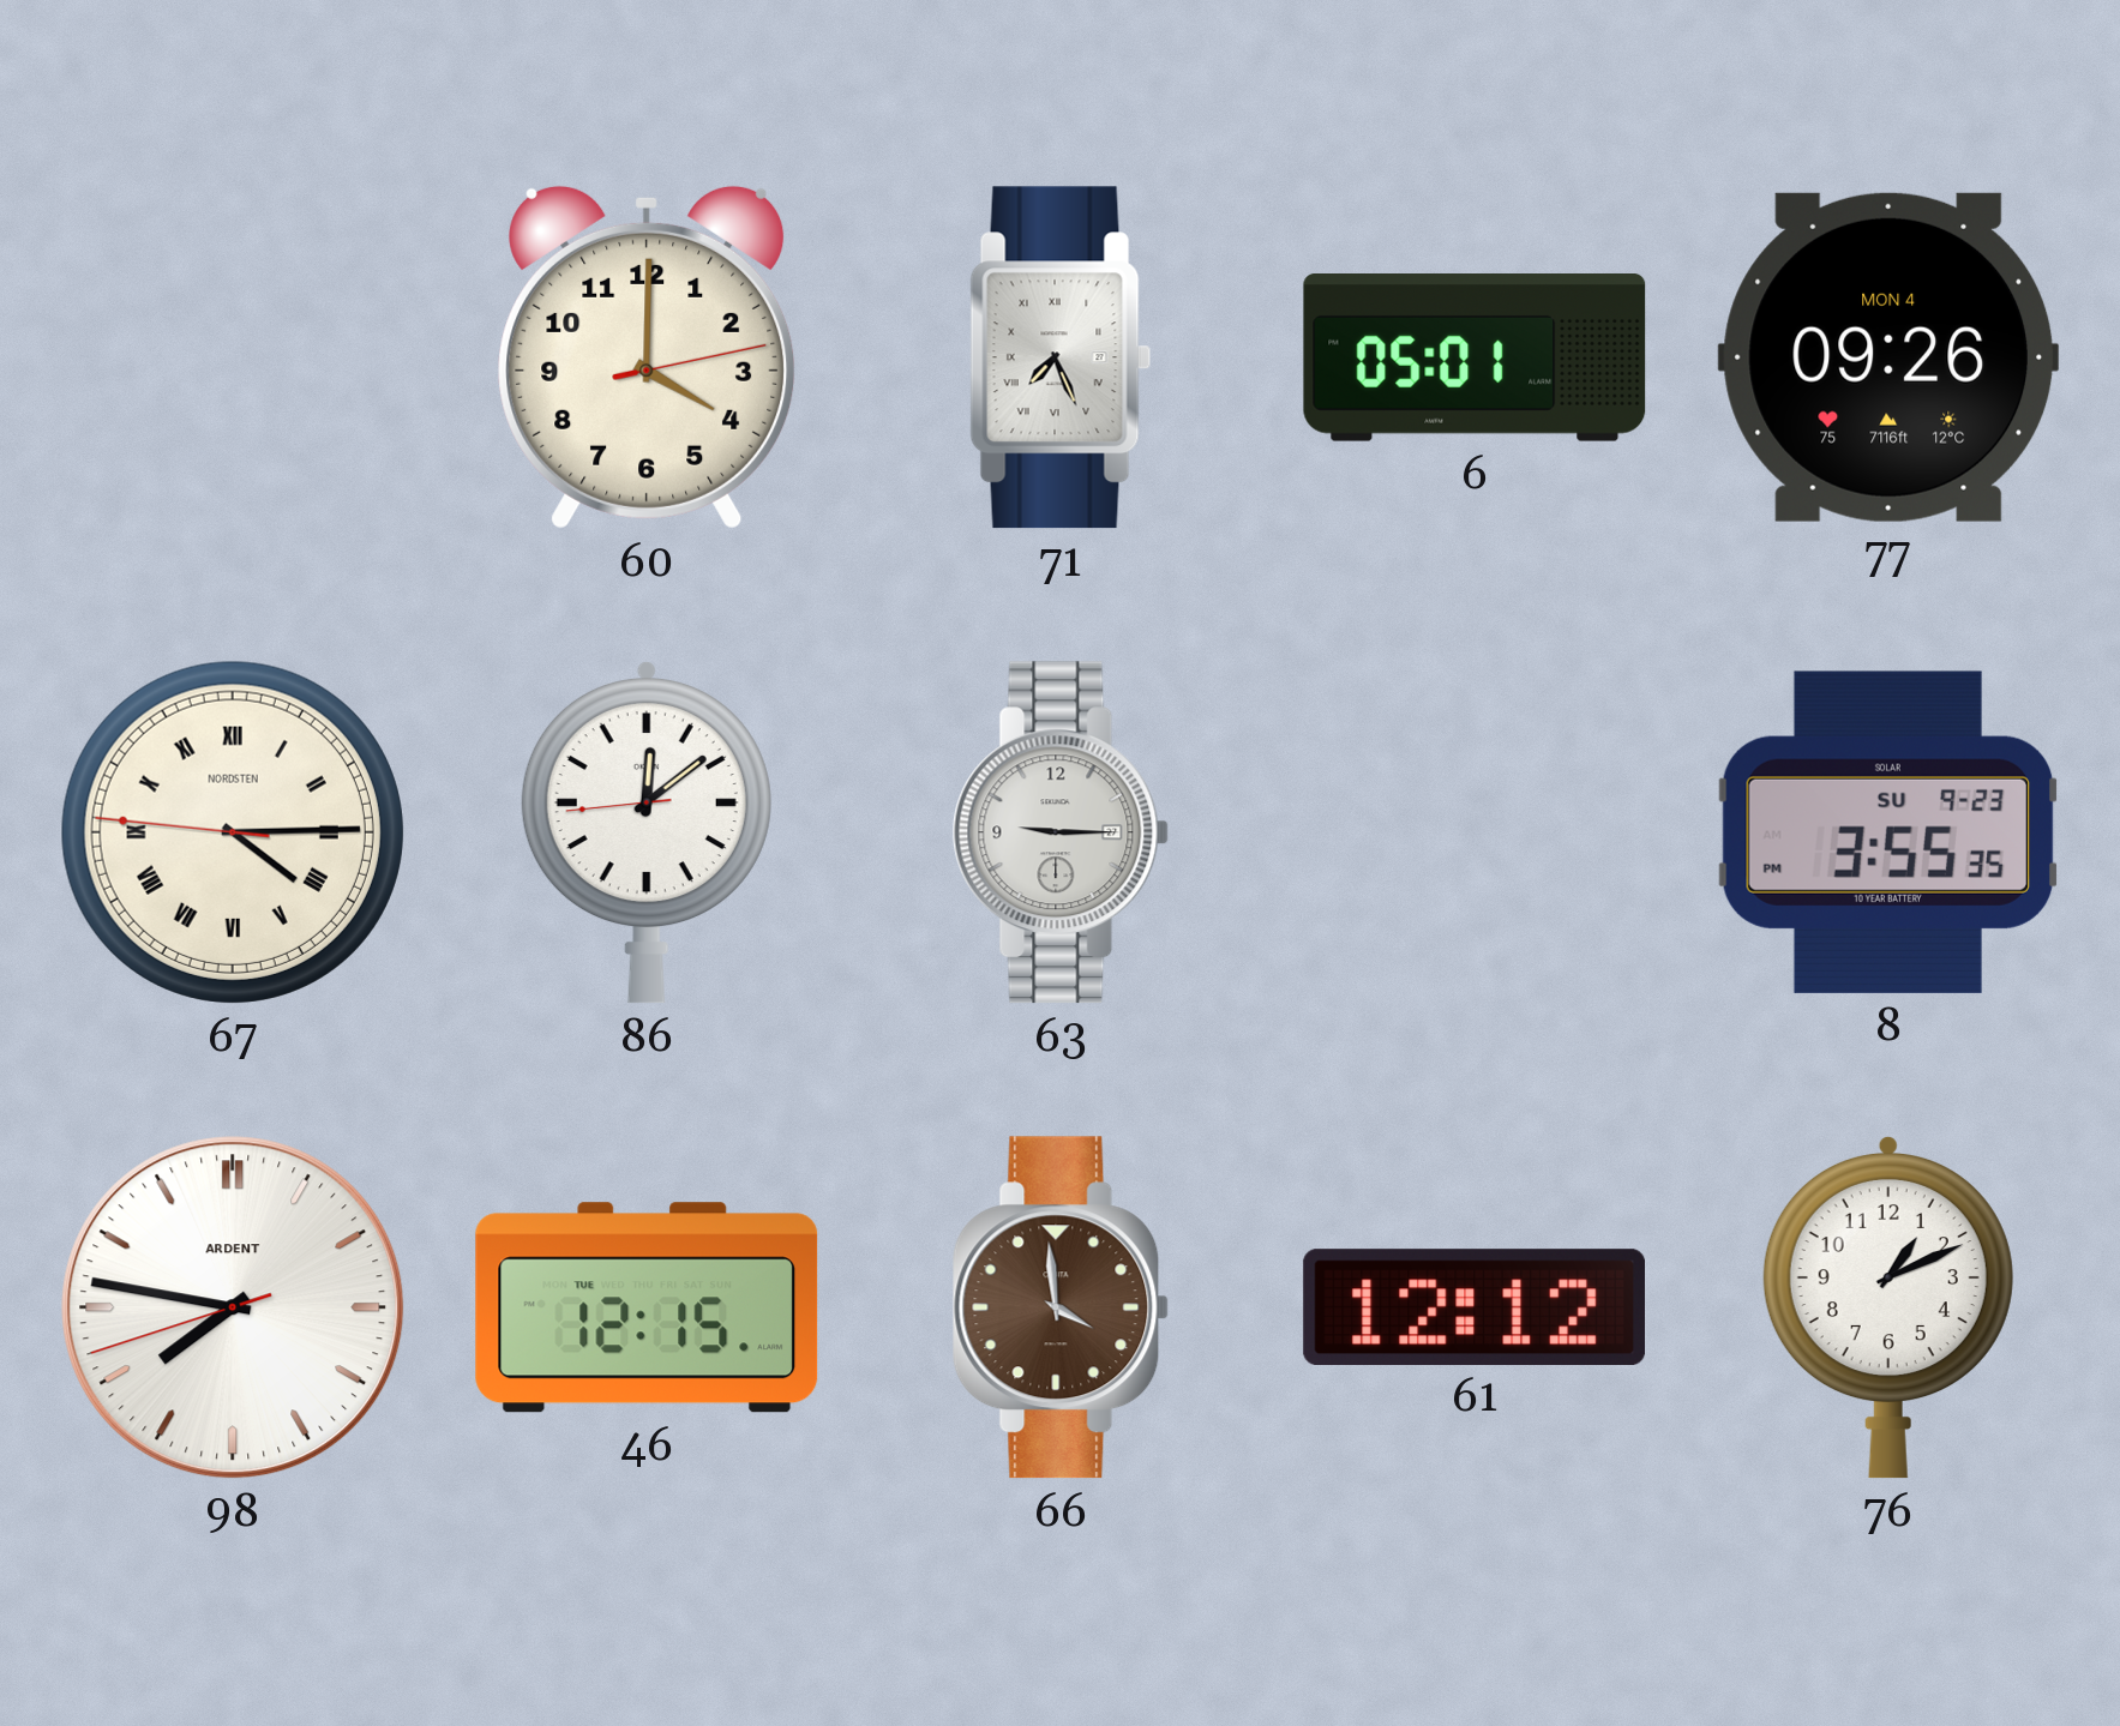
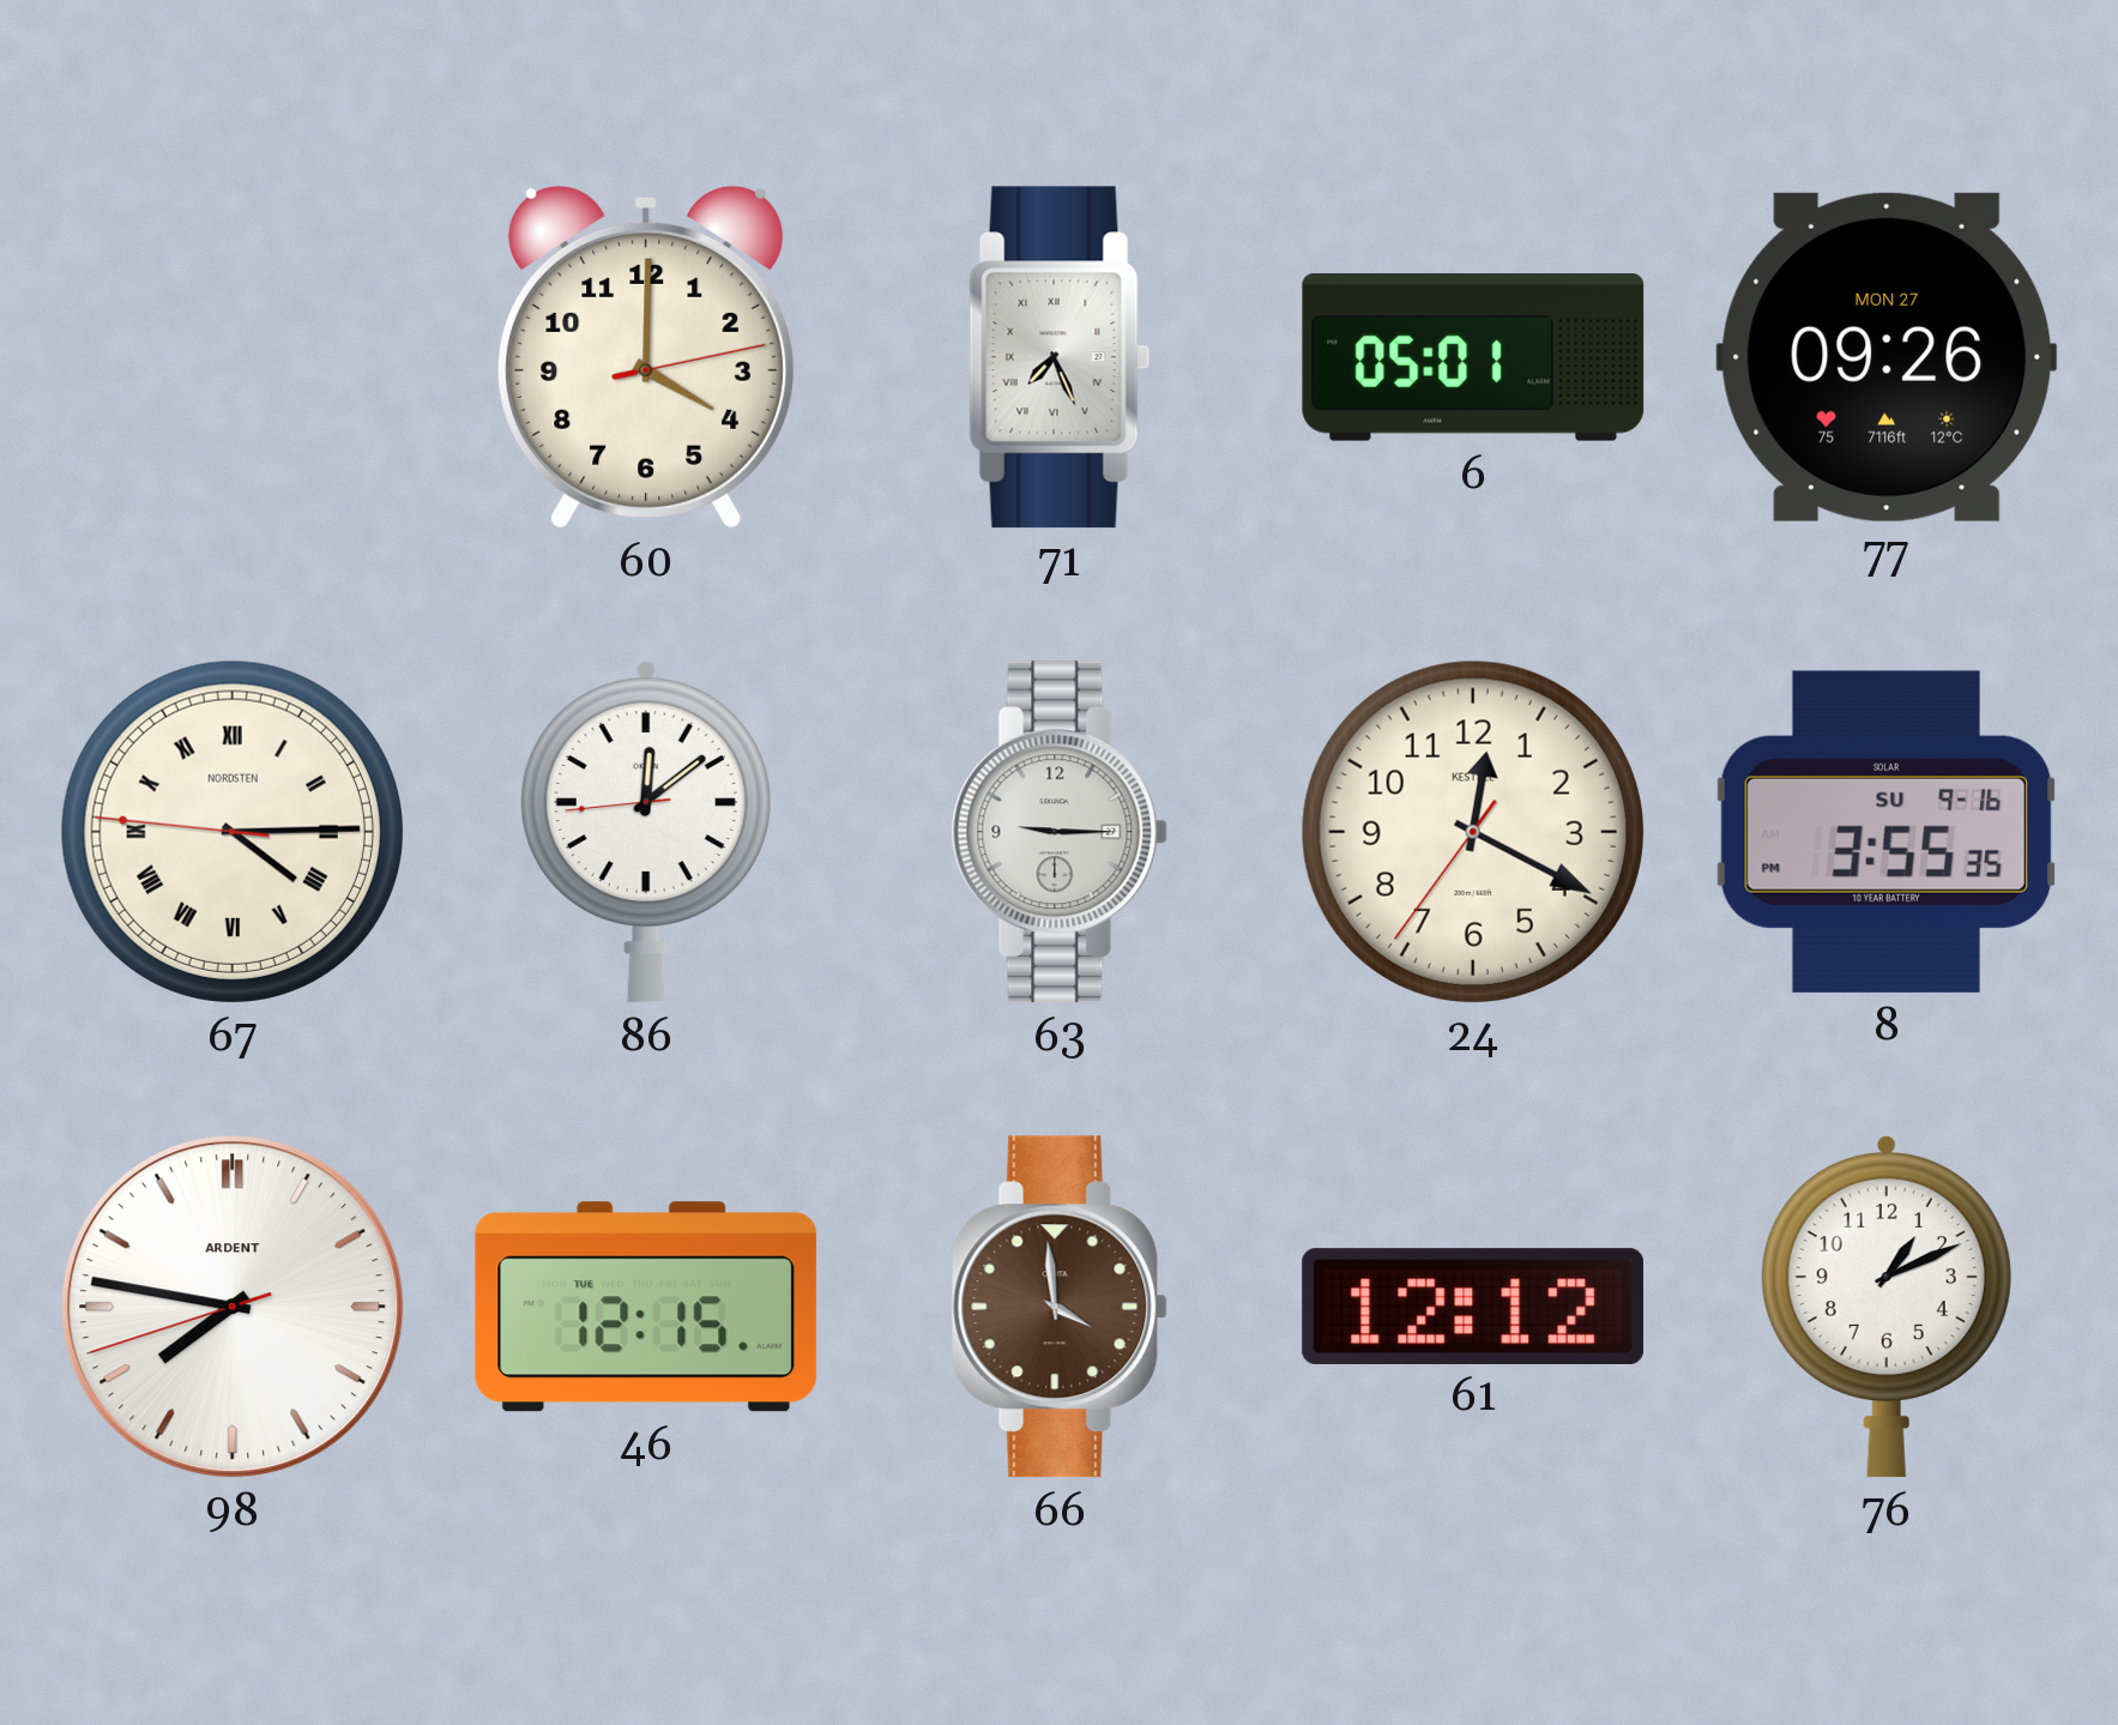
77 date: MON 4 -> MON 27 (1887, 357)
24: none -> 12:19 (1473, 832)
8 date: SU 9-23 -> SU 9-16 (1887, 832)
